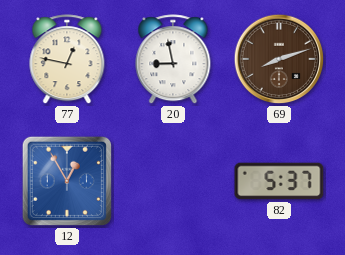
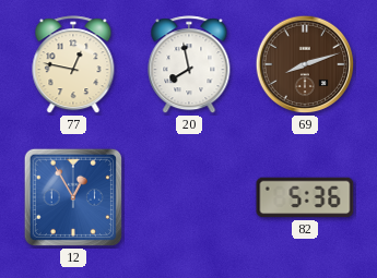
20: 8:58 -> 7:58 (189, 65)
82: 5:37 -> 5:36 (305, 197)
